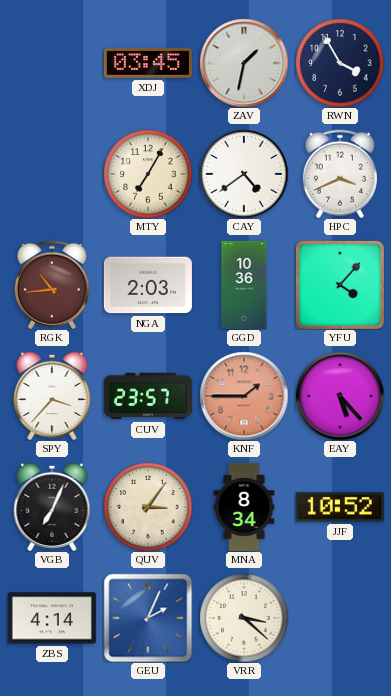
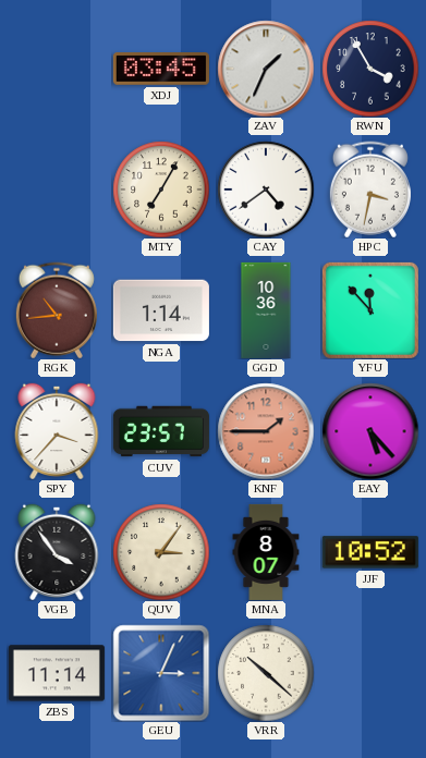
ZAV: 1:32 -> 1:34 (266, 69)
HPC: 3:41 -> 3:32 (370, 189)
NGA: 2:03 -> 1:14 (161, 310)
YFU: 4:07 -> 11:53 (370, 310)
VGB: 7:04 -> 3:54 (57, 551)
MNA: 8:34 -> 8:07 (266, 552)
ZBS: 4:14 -> 11:14 (57, 673)
GEU: 2:04 -> 3:04 (161, 673)
VRR: 3:22 -> 10:22 (266, 673)
